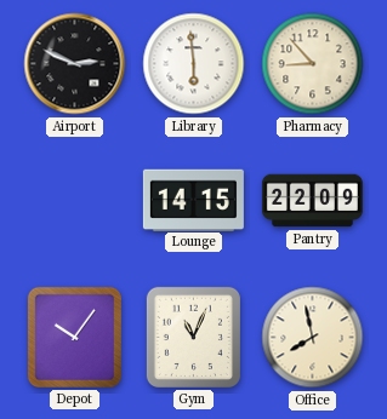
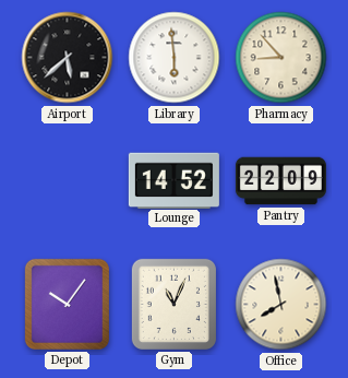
Airport: 2:49 -> 5:38 (68, 58)
Lounge: 14:15 -> 14:52 (173, 180)
